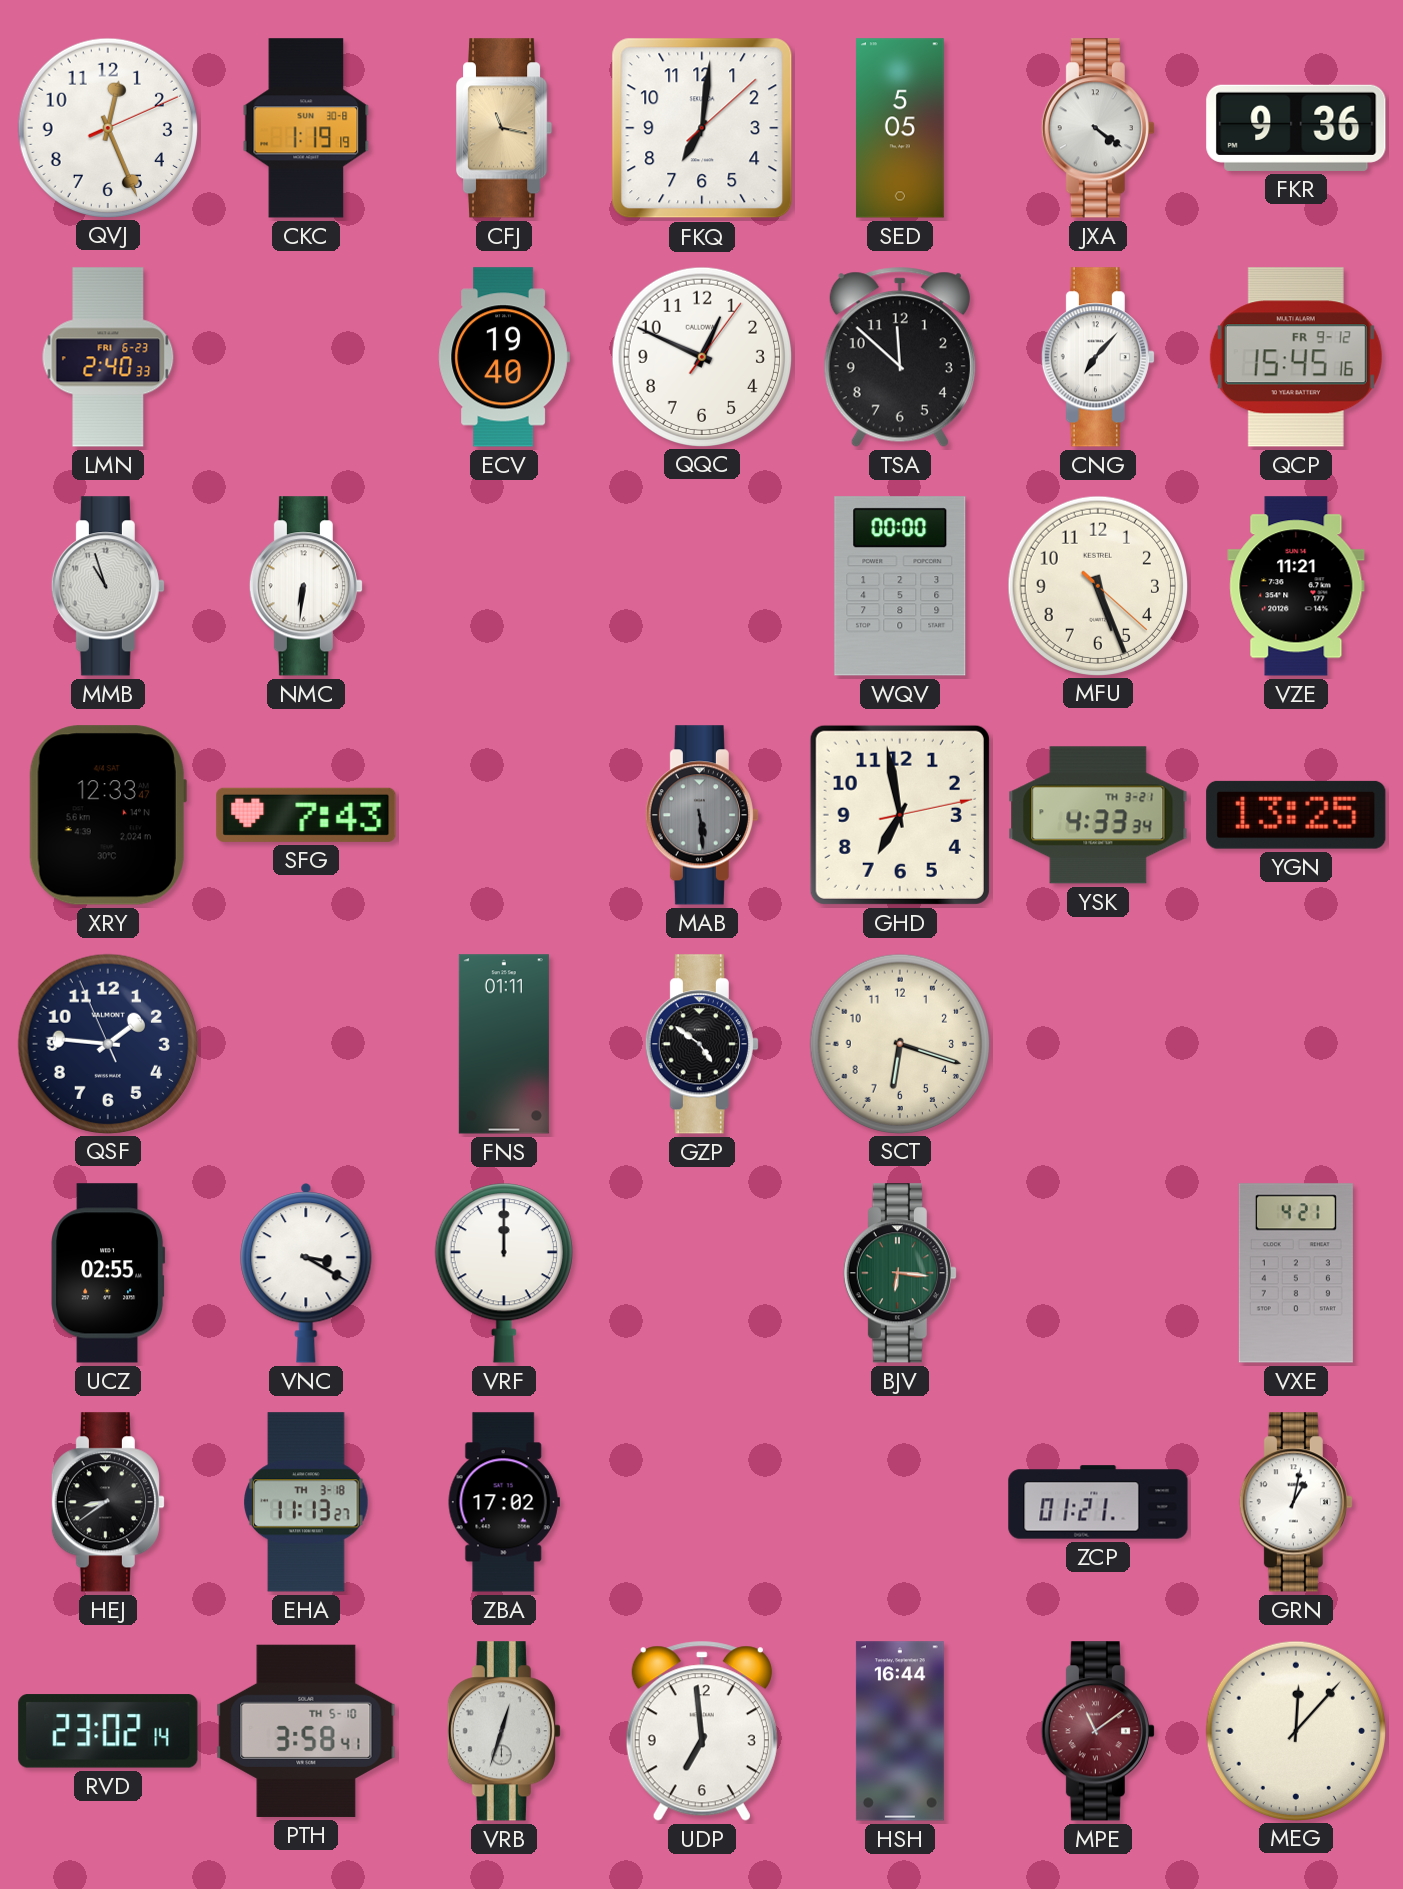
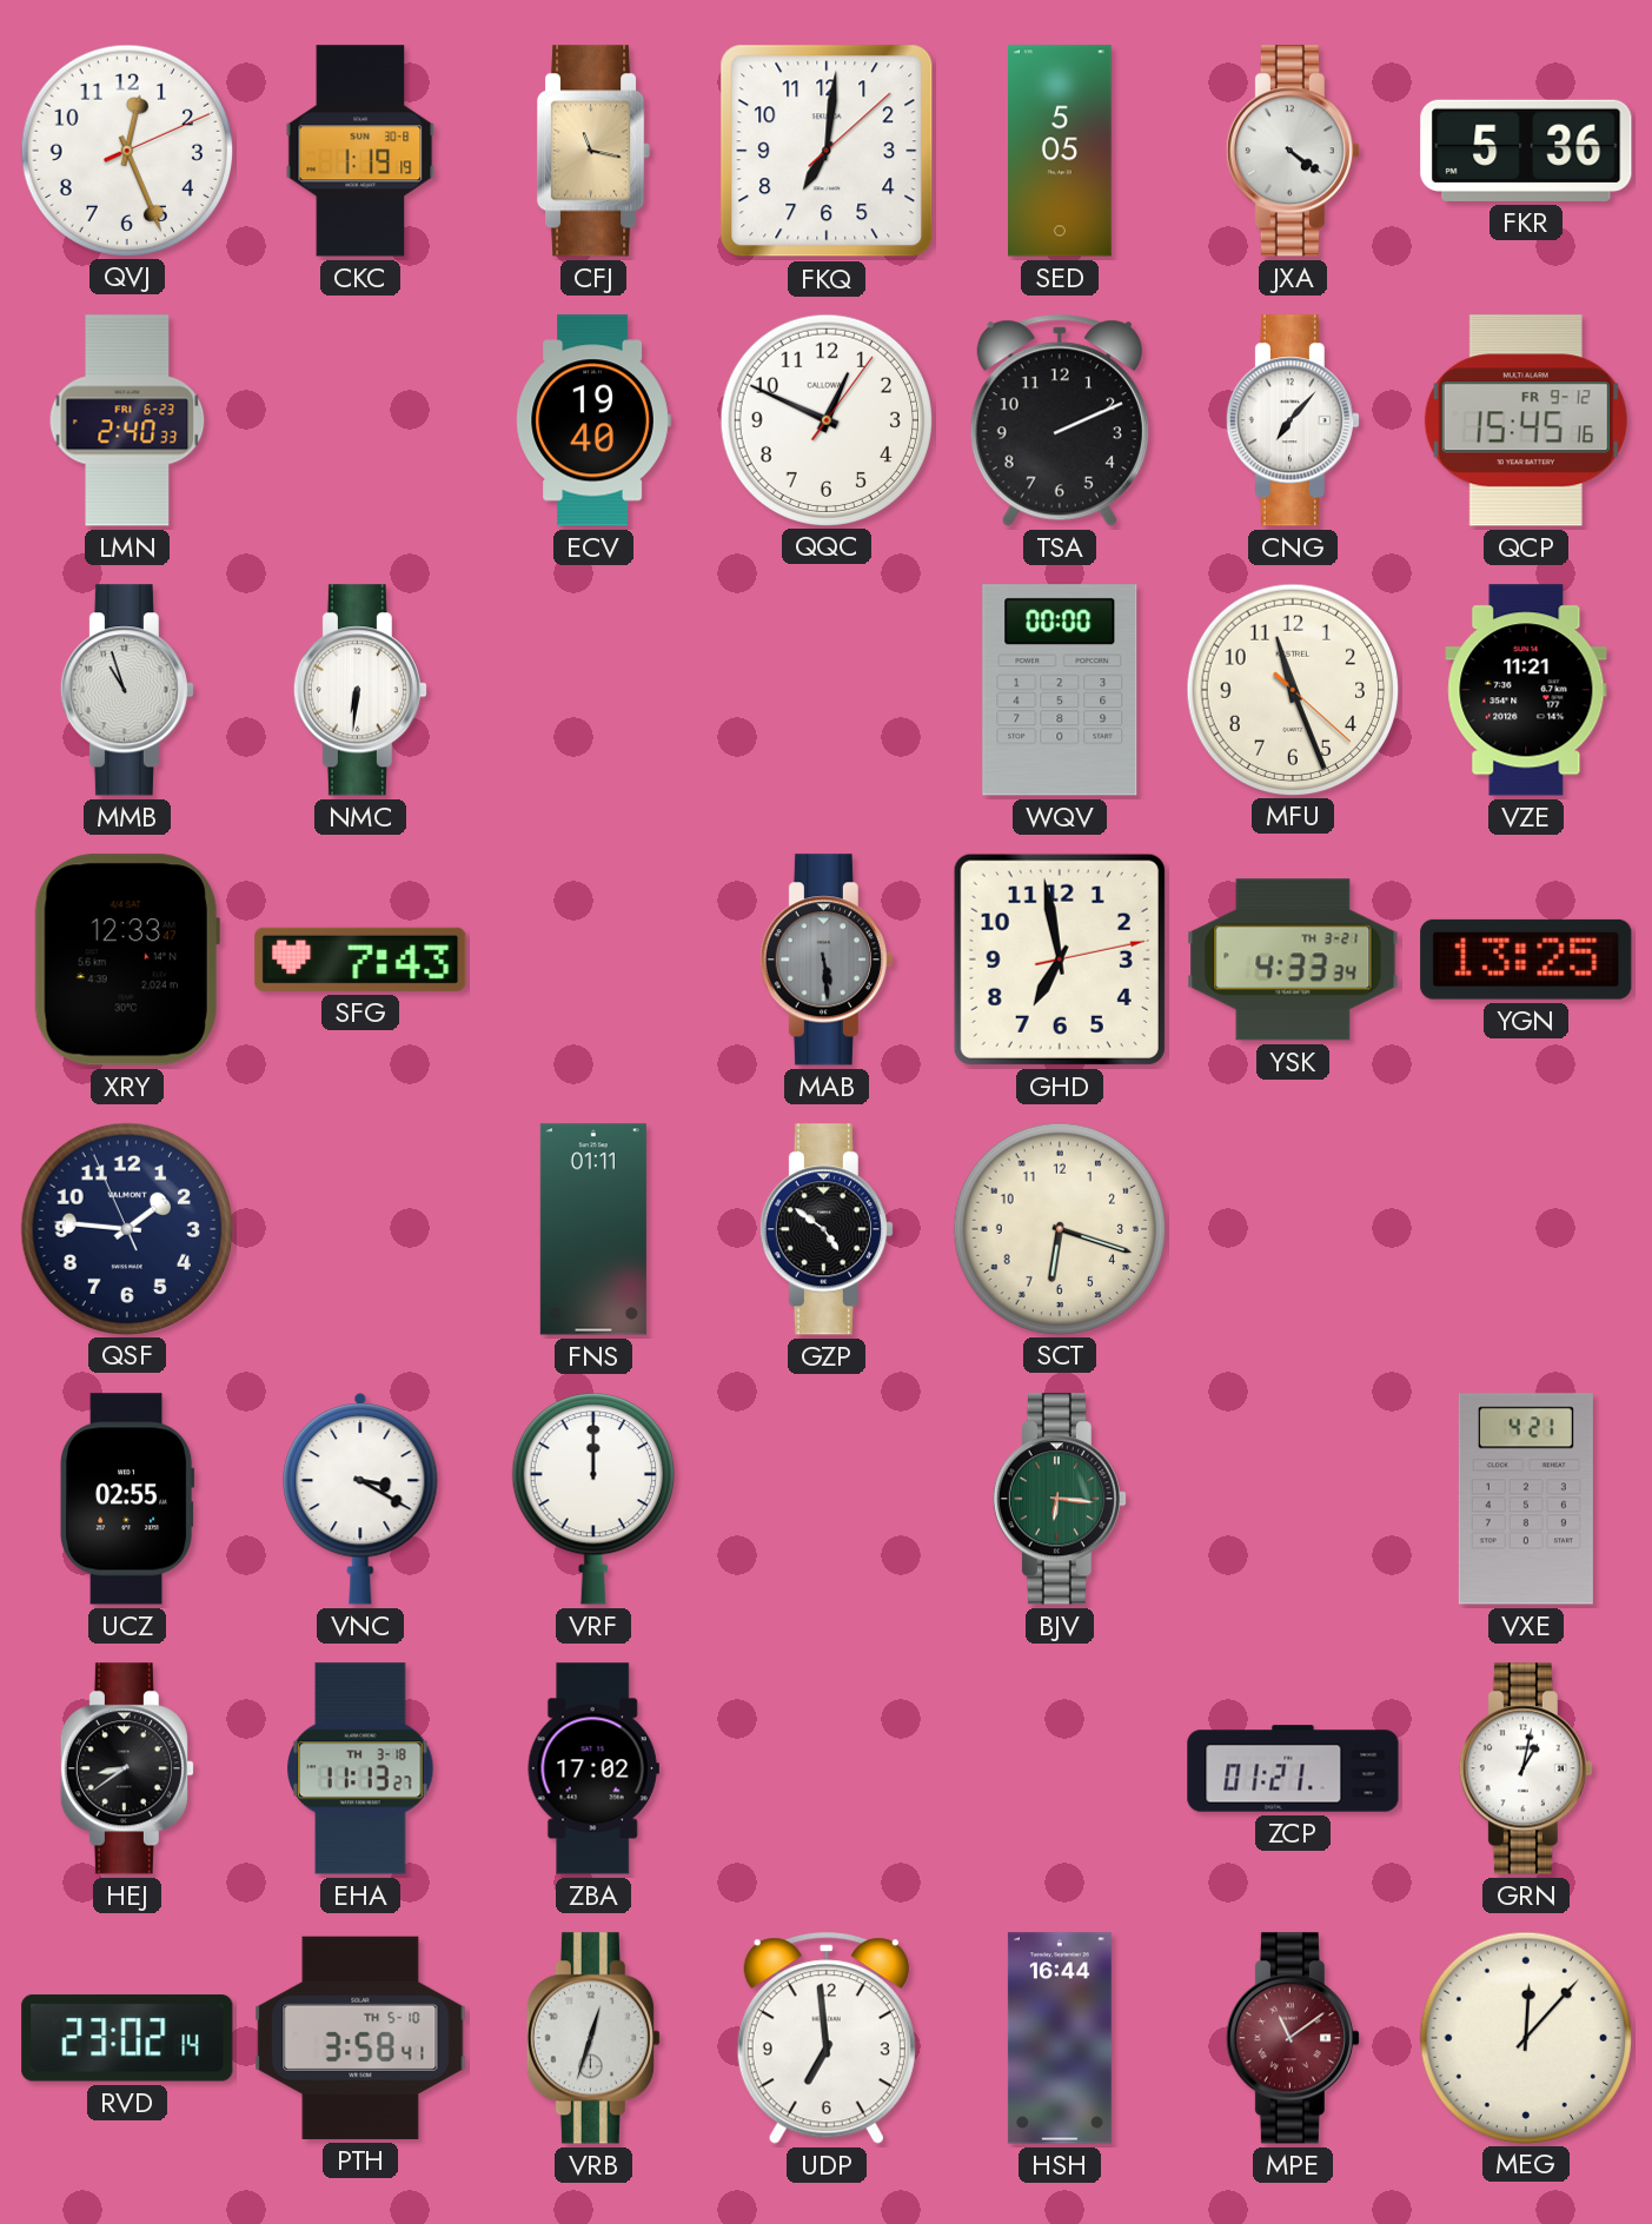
FKR: 9:36 -> 5:36 (1526, 151)
TSA: 11:52 -> 2:11 (1060, 420)
MFU: 5:26 -> 11:26 (1292, 689)
